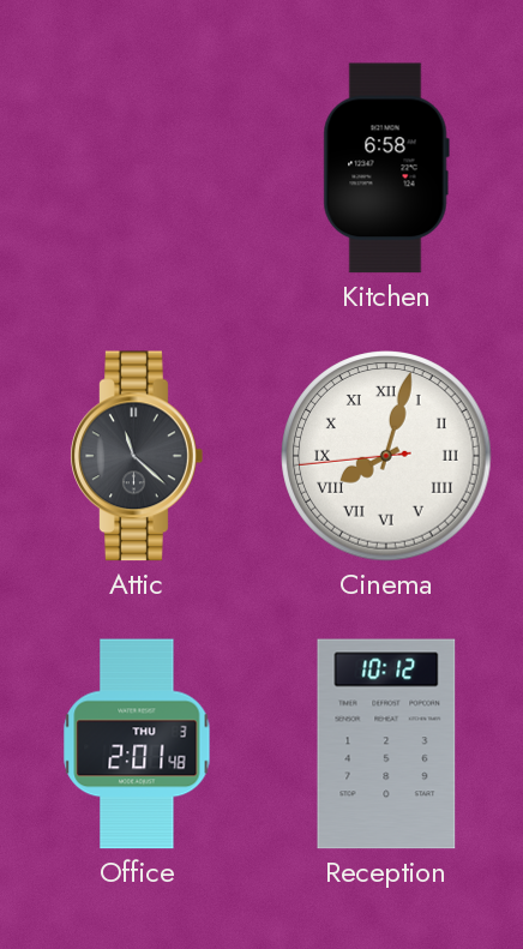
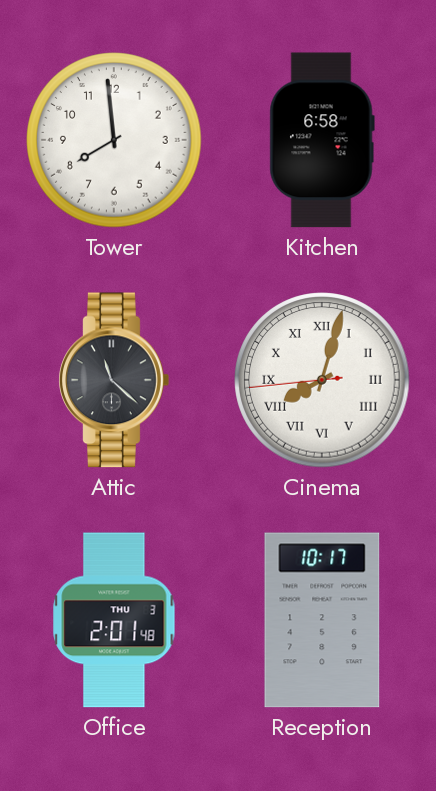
Tower: none -> 7:59 (114, 140)
Reception: 10:12 -> 10:17 (322, 620)
